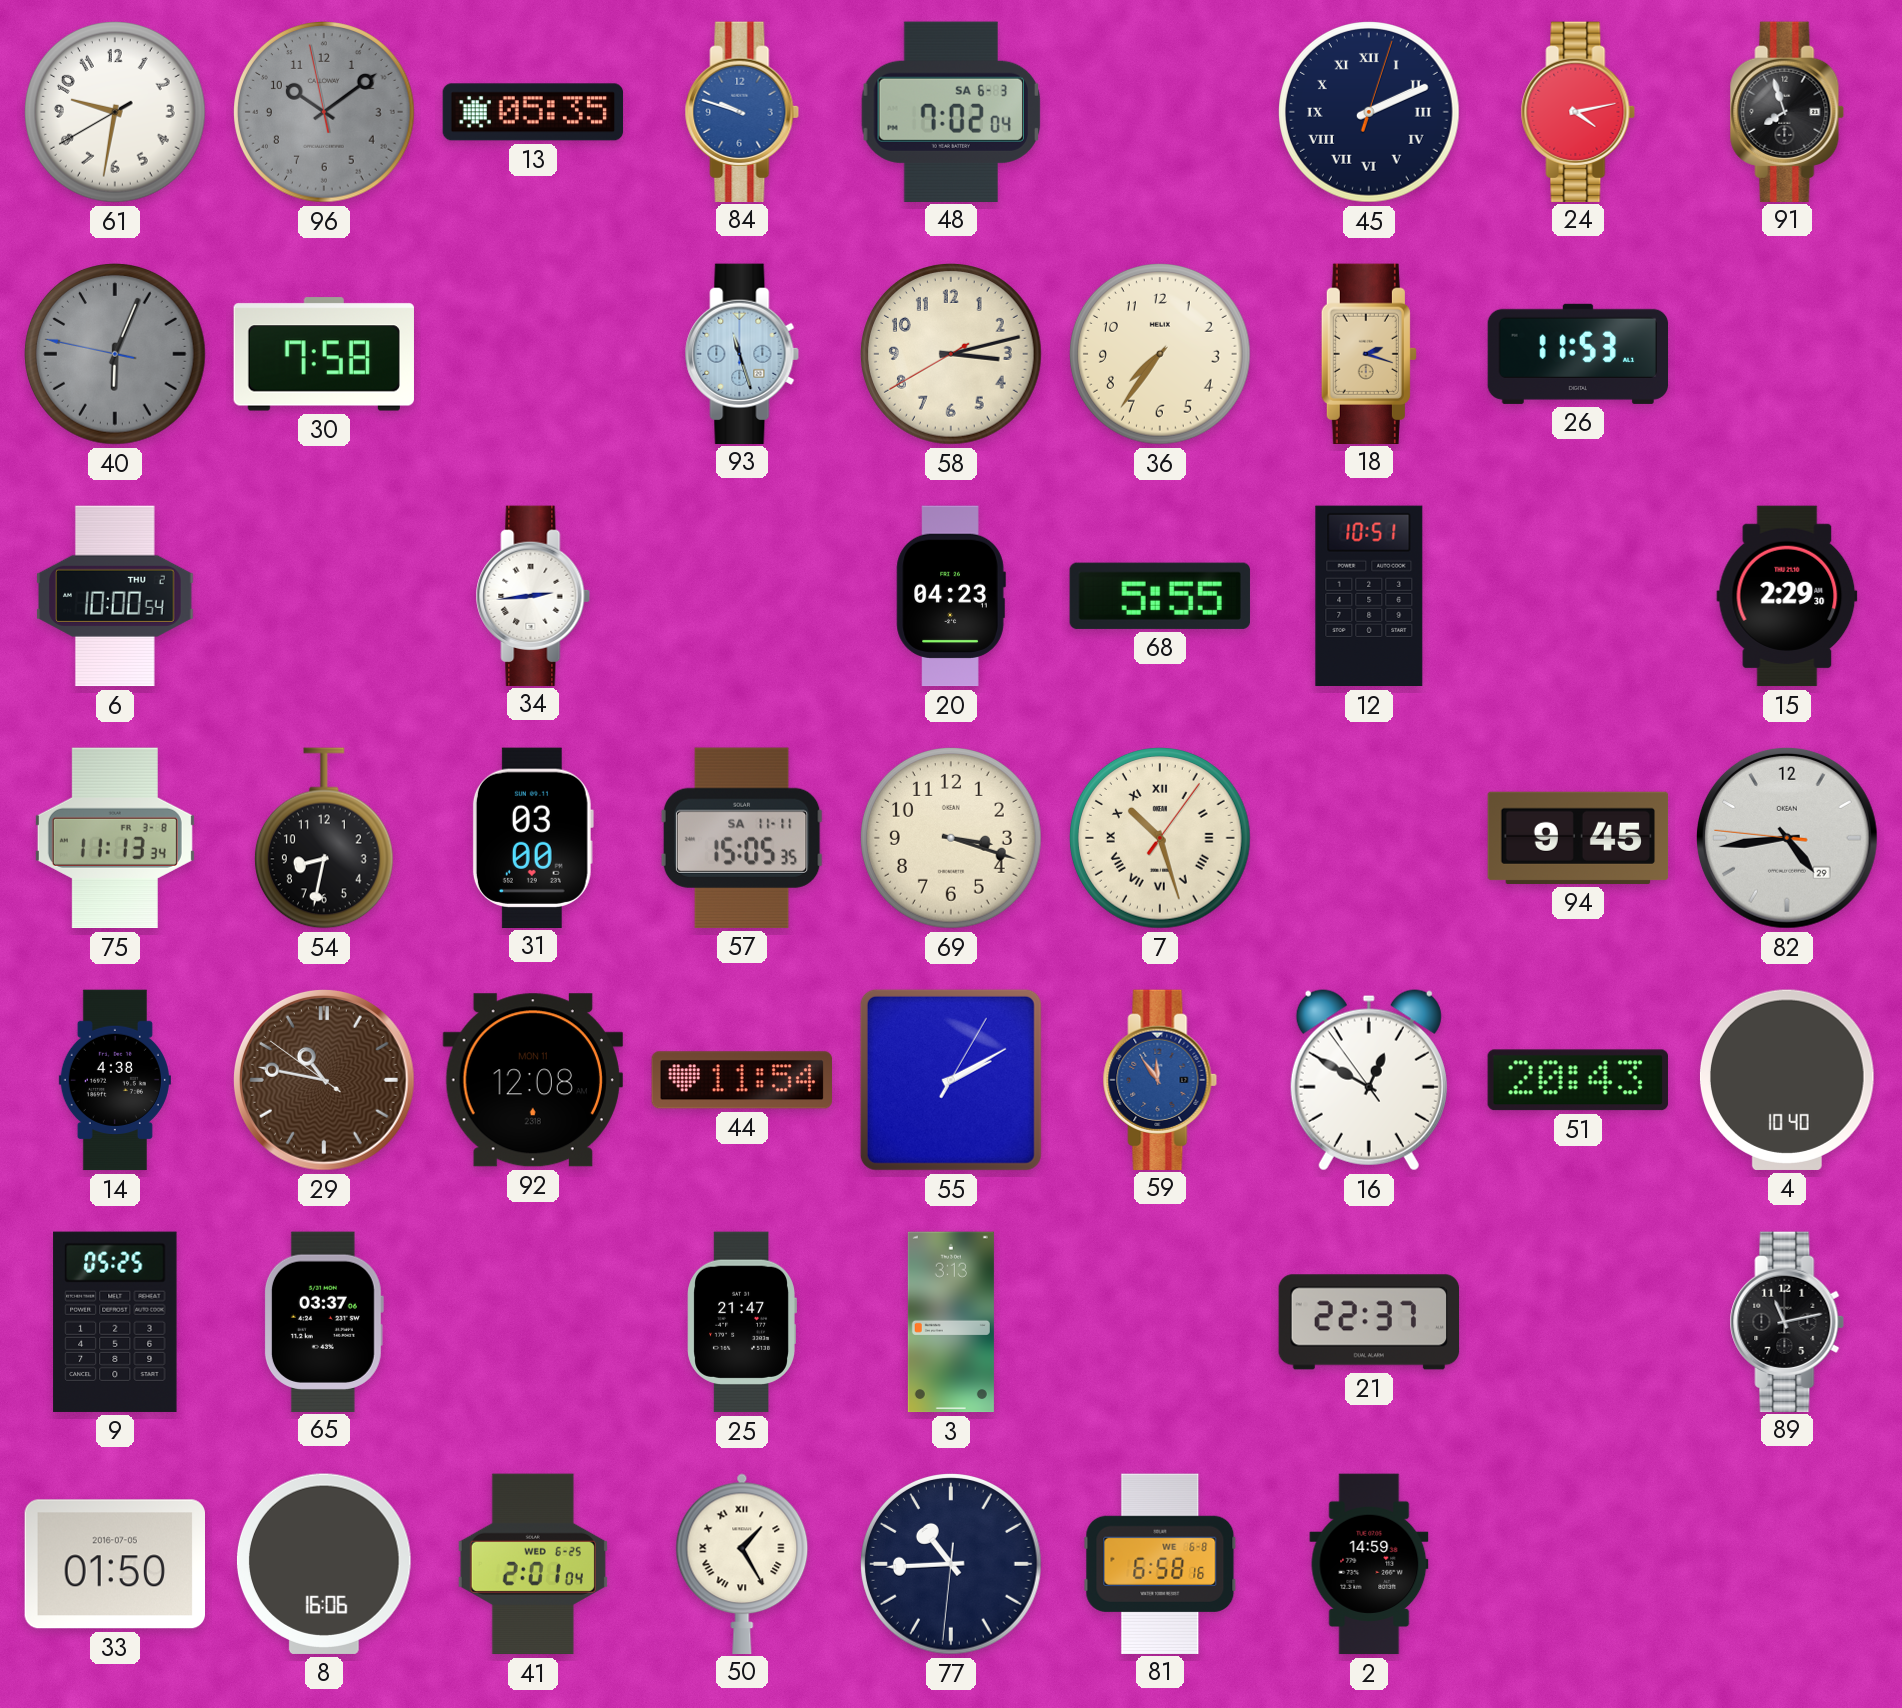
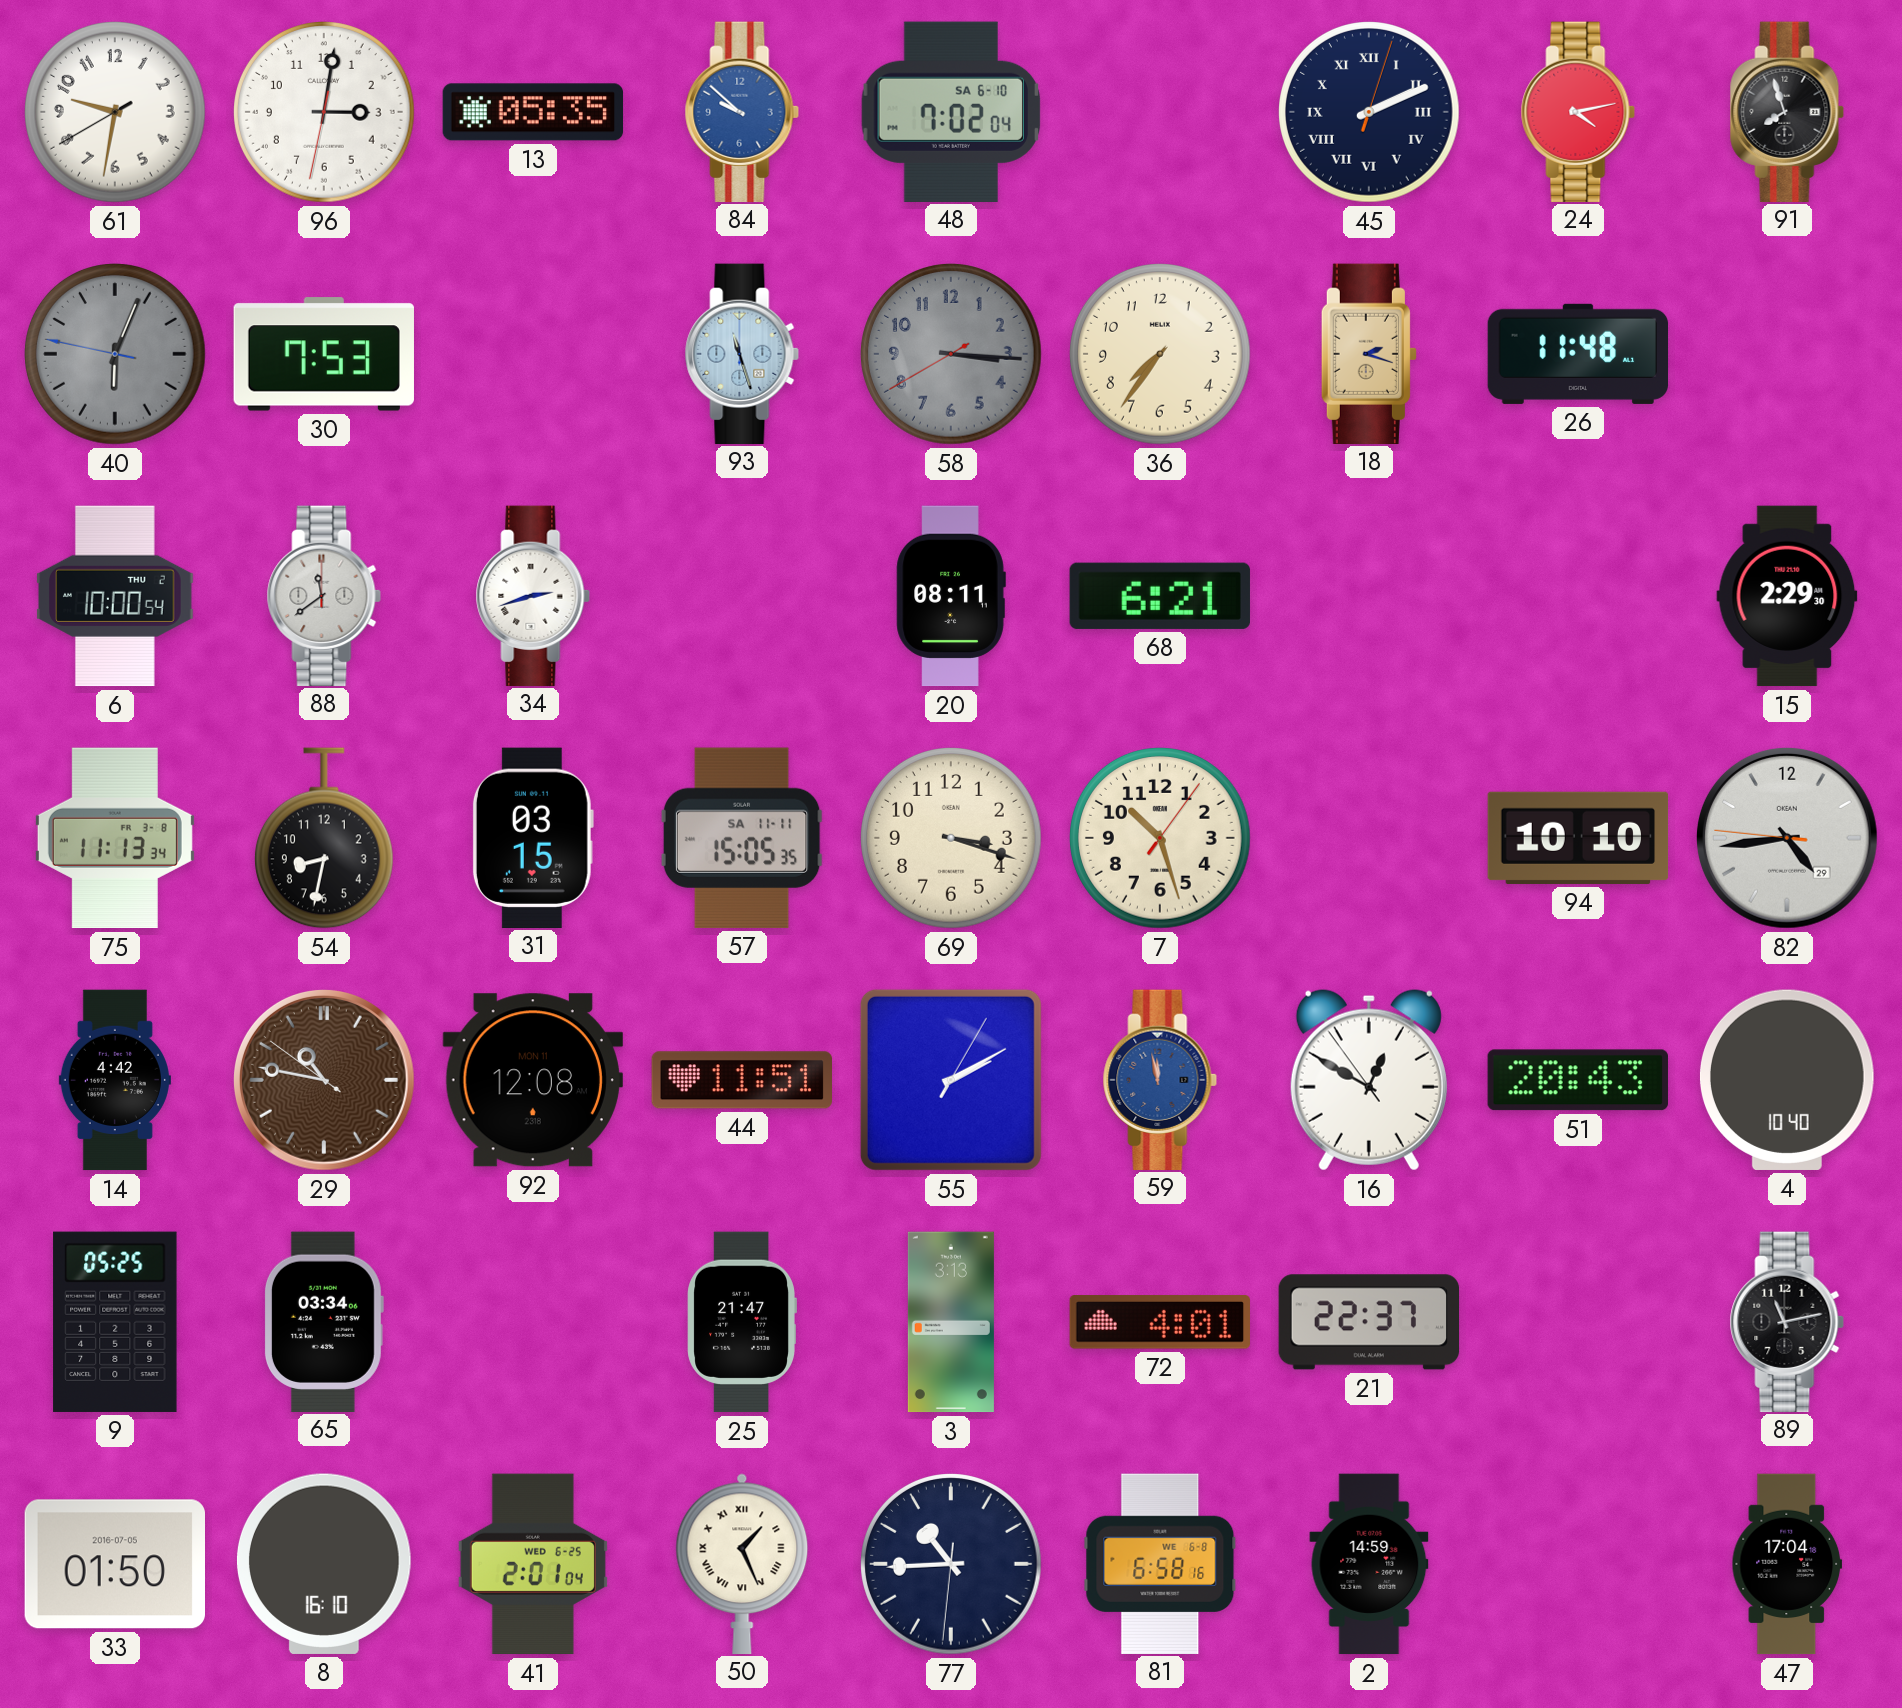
96: 10:08 -> 3:01 (325, 113)
96 dial: grey -> white (325, 113)
84: 9:48 -> 9:52 (742, 111)
48 date: SA 6-3 -> SA 6-10 (951, 111)
30: 7:58 -> 7:53 (324, 354)
58: 3:12 -> 3:15 (952, 355)
58 dial: cream -> grey (952, 355)
26: 11:53 -> 11:48 (1578, 354)
88: none -> 11:39 (324, 595)
34: 2:44 -> 2:42 (533, 595)
20: 04:23 -> 08:11 (951, 596)
68: 5:55 -> 6:21 (1160, 596)
12: 10:51 -> none (1369, 596)
31: 03:00 -> 03:15 (533, 837)
7 numerals: Roman -> Arabic (1161, 839)
94: 9:45 -> 10:10 (1578, 838)
14: 4:38 -> 4:42 (115, 1080)
44: 11:54 -> 11:51 (741, 1080)
59: 11:54 -> 11:58 (1160, 1079)
65: 03:37 -> 03:34 (323, 1321)
72: none -> 4:01 (1160, 1322)
8: 16:06 -> 16:10 (324, 1564)
50: 1:25 -> 1:26 (742, 1563)
47: none -> 17:04 (1787, 1564)
